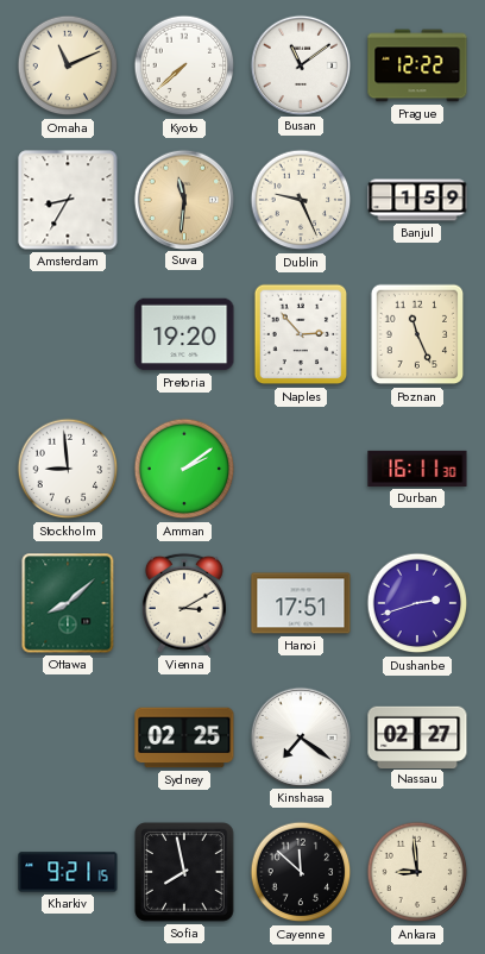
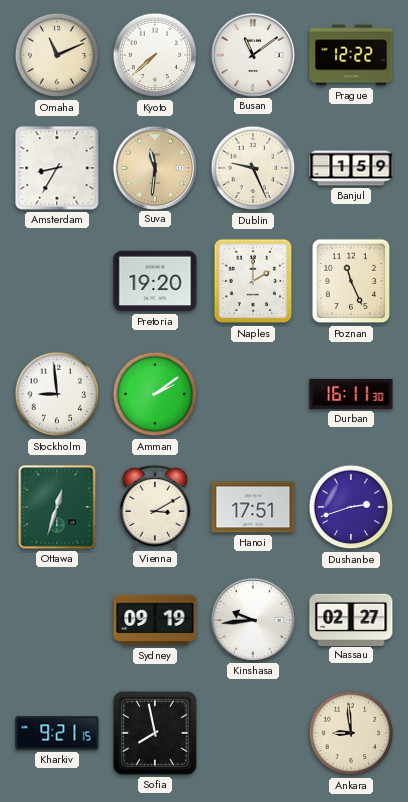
Naples: 2:53 -> 2:00 (253, 281)
Ottawa: 8:08 -> 12:33 (57, 507)
Sydney: 02:25 -> 09:19 (155, 620)
Kinshasa: 7:21 -> 9:44 (252, 619)
Cayenne: 11:52 -> none (301, 872)
